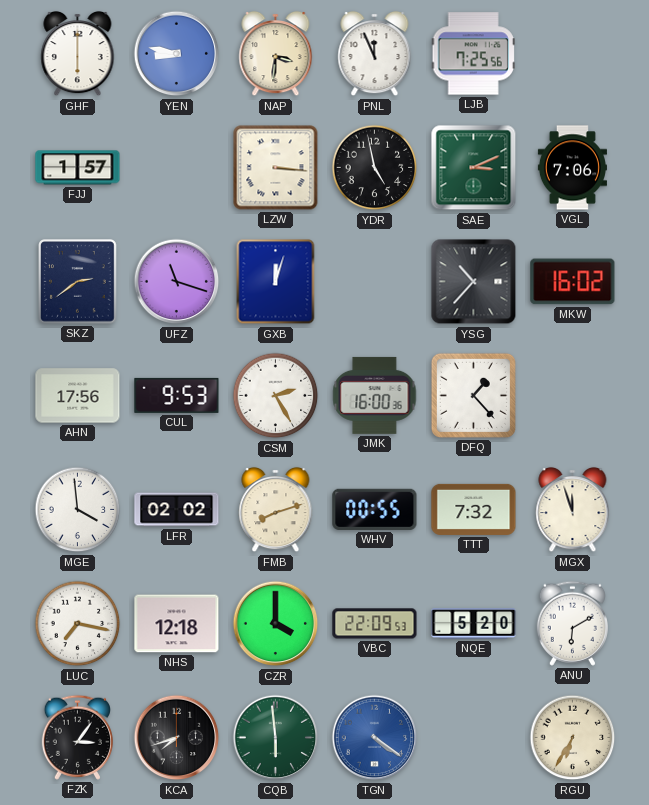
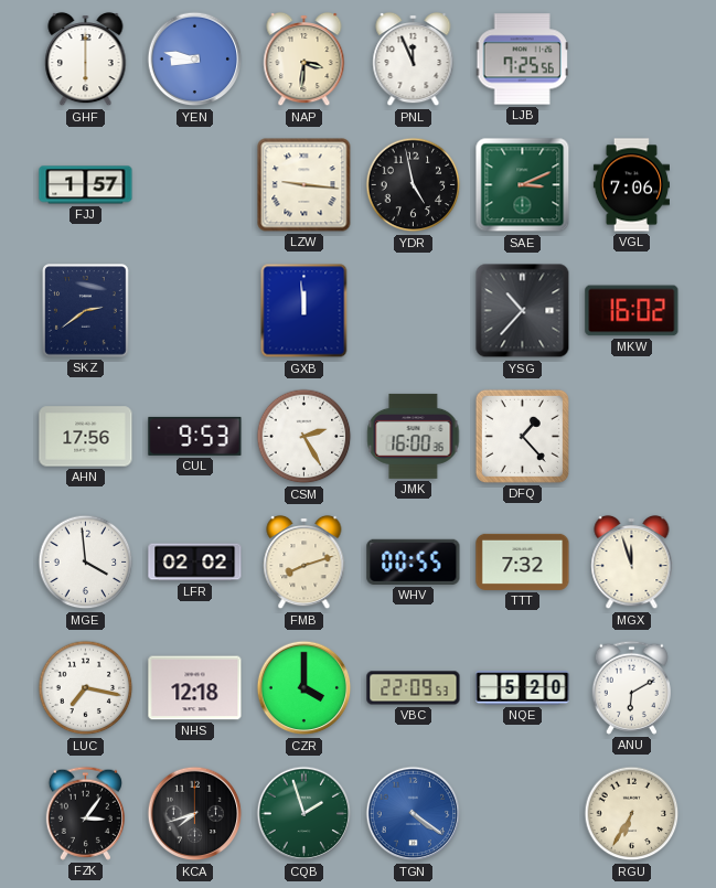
LZW: 3:16 -> 9:16 (304, 185)
UFZ: 11:18 -> none (177, 282)
GXB: 12:03 -> 11:59 (304, 311)
CQB: 5:59 -> 1:57 (304, 814)
